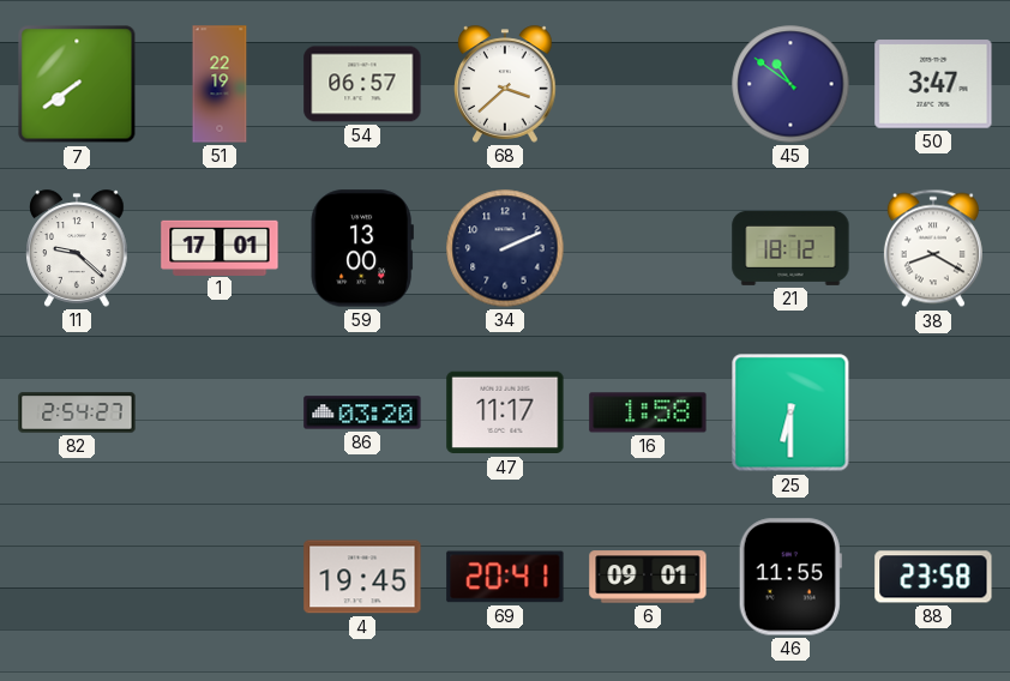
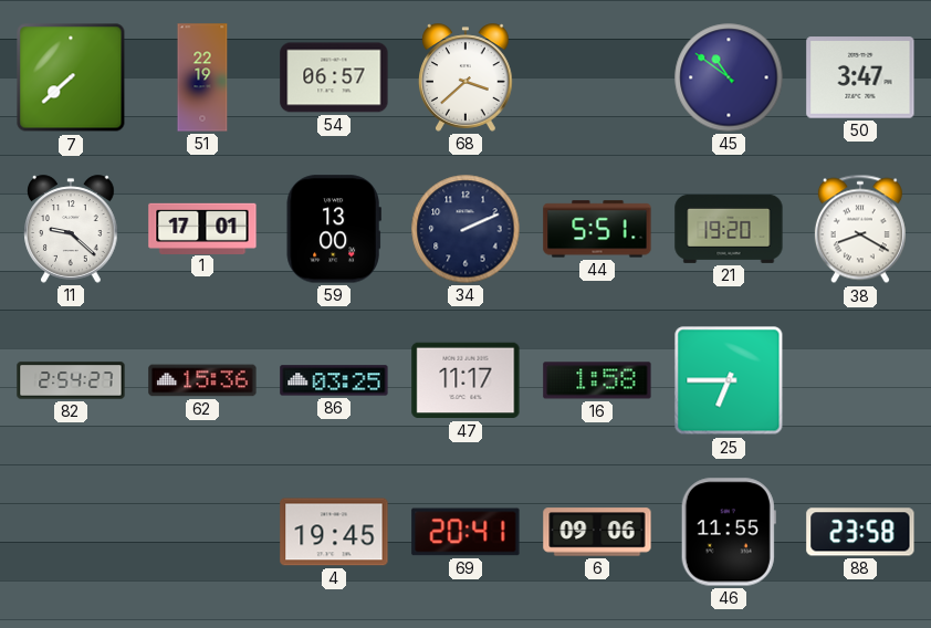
7: 7:39 -> 7:38 (71, 77)
44: none -> 5:51 (597, 229)
21: 18:12 -> 19:20 (729, 229)
62: none -> 15:36 (202, 380)
86: 03:20 -> 03:25 (334, 380)
25: 6:30 -> 6:45 (729, 380)
6: 09:01 -> 09:06 (597, 532)
